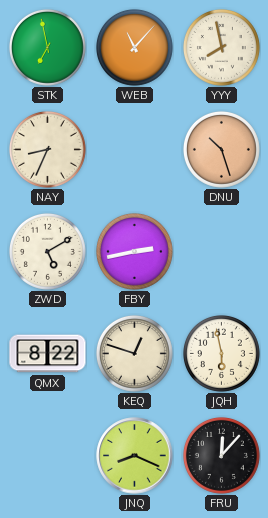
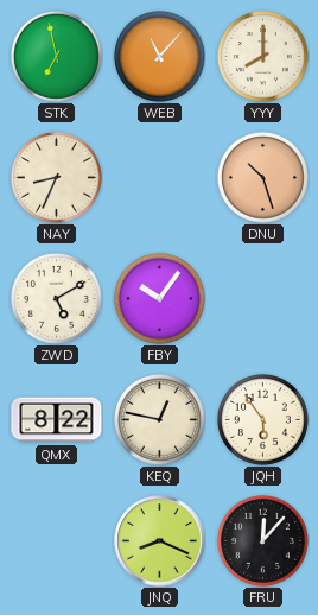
YYY: 7:58 -> 8:00 (262, 56)
FBY: 2:43 -> 10:06 (159, 298)
KEQ: 12:48 -> 12:47 (159, 419)
JQH: 5:58 -> 5:54 (262, 419)
